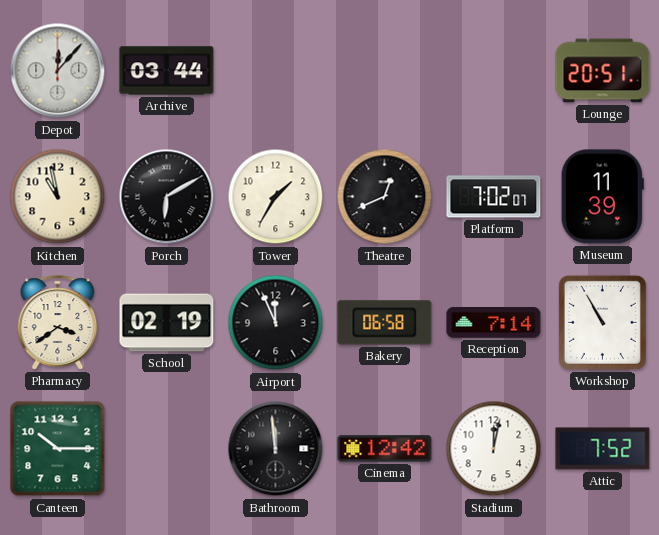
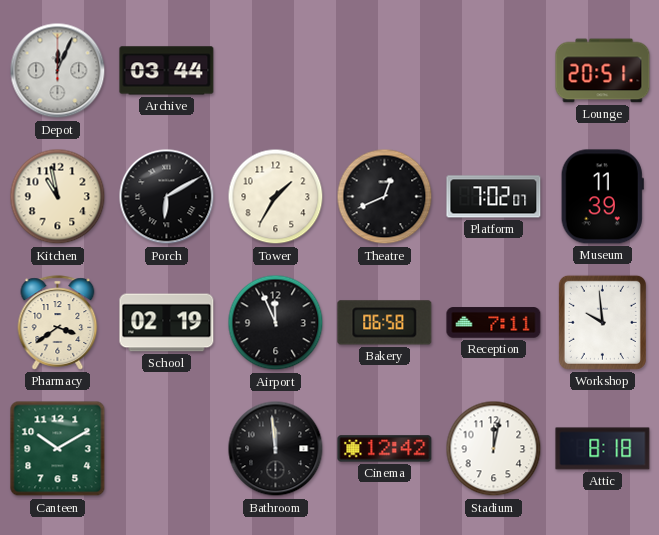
Depot: 12:07 -> 12:04 (58, 71)
Reception: 7:14 -> 7:11 (494, 323)
Workshop: 10:55 -> 9:59 (602, 322)
Canteen: 10:15 -> 10:10 (58, 449)
Attic: 7:52 -> 8:18 (603, 449)
